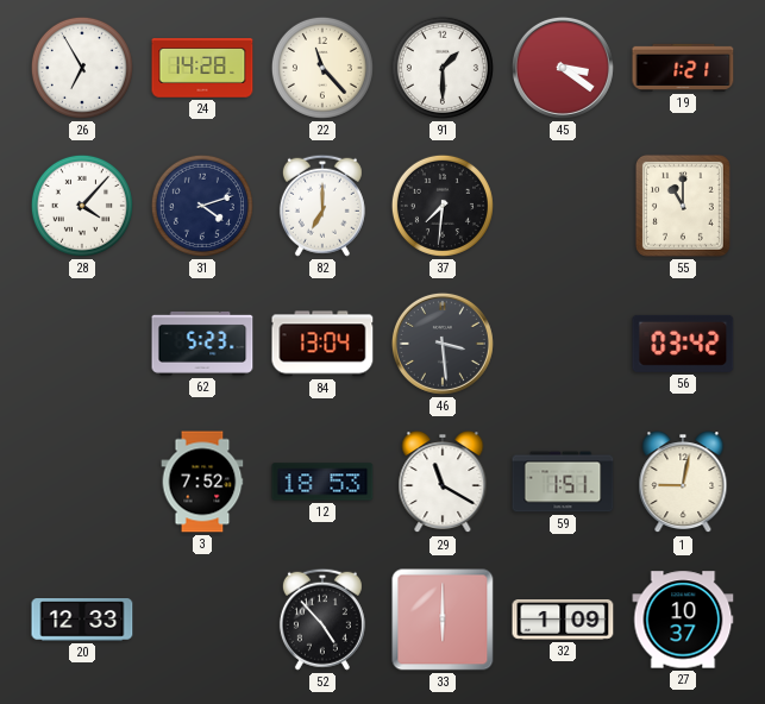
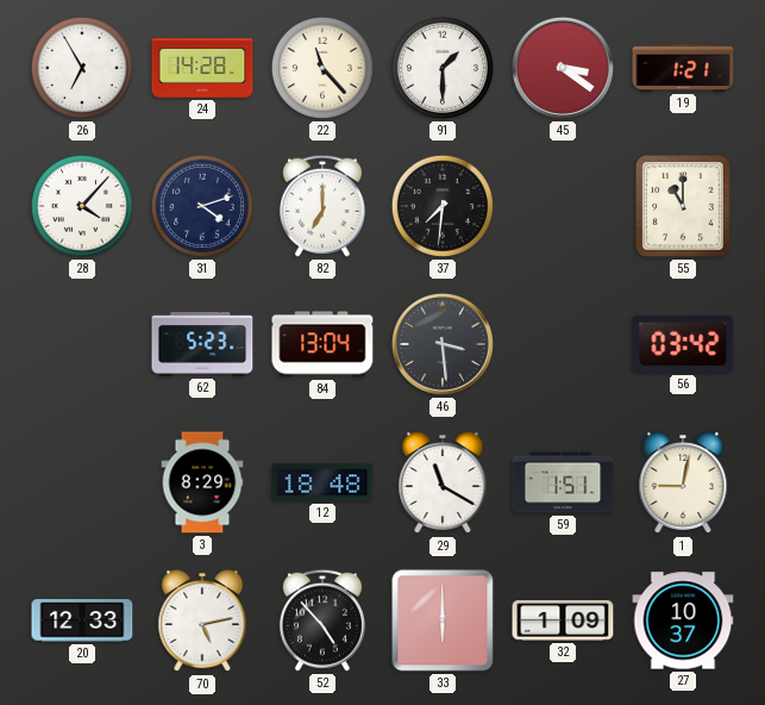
3: 7:52 -> 8:29 (202, 482)
12: 18:53 -> 18:48 (322, 482)
70: none -> 5:13 (202, 622)
